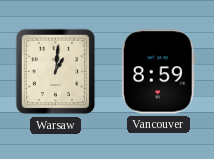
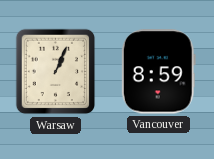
Warsaw: 1:01 -> 1:04 (56, 72)
